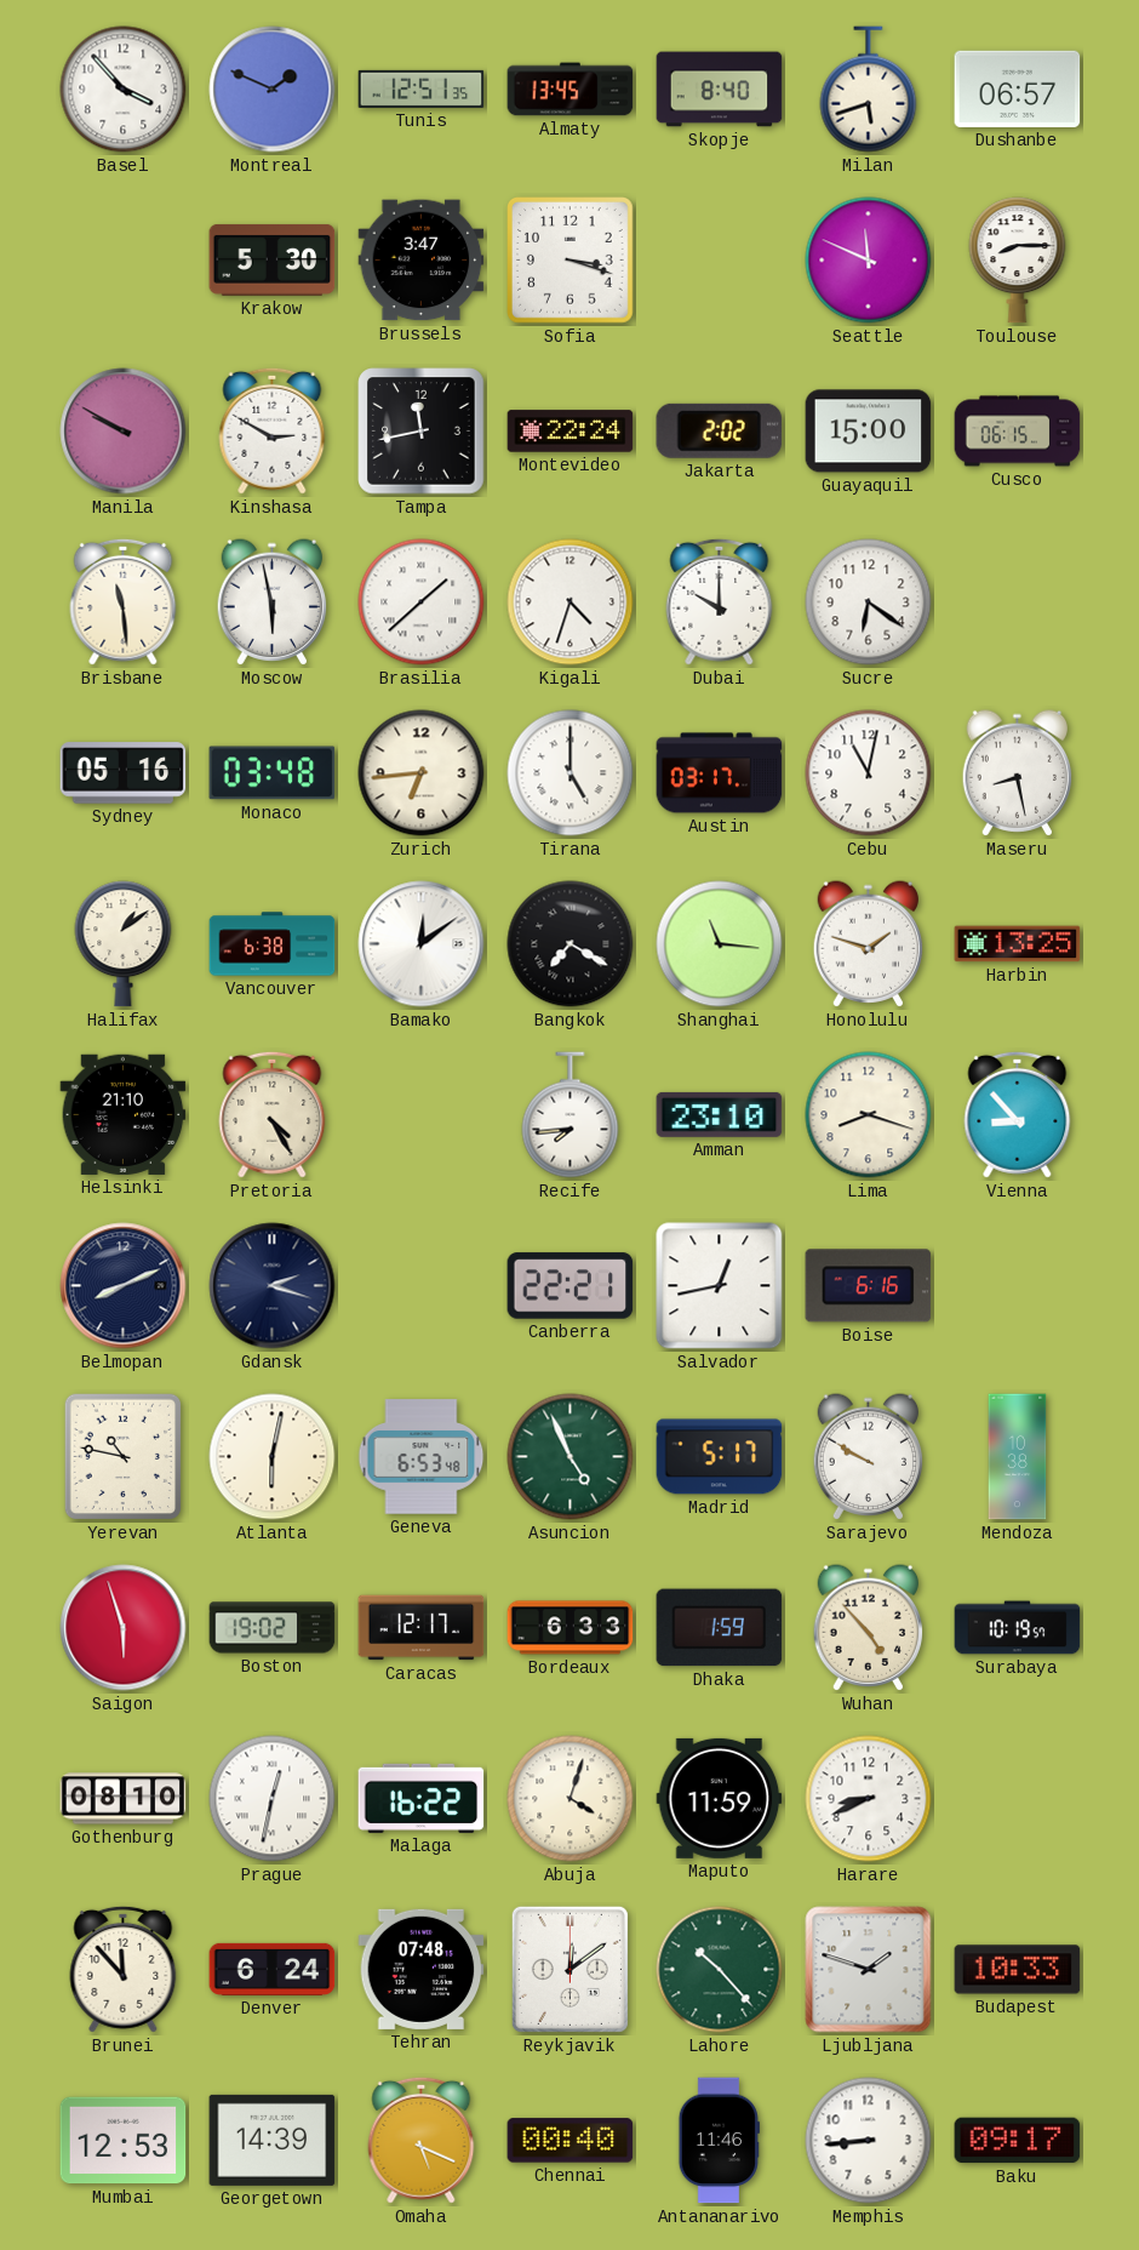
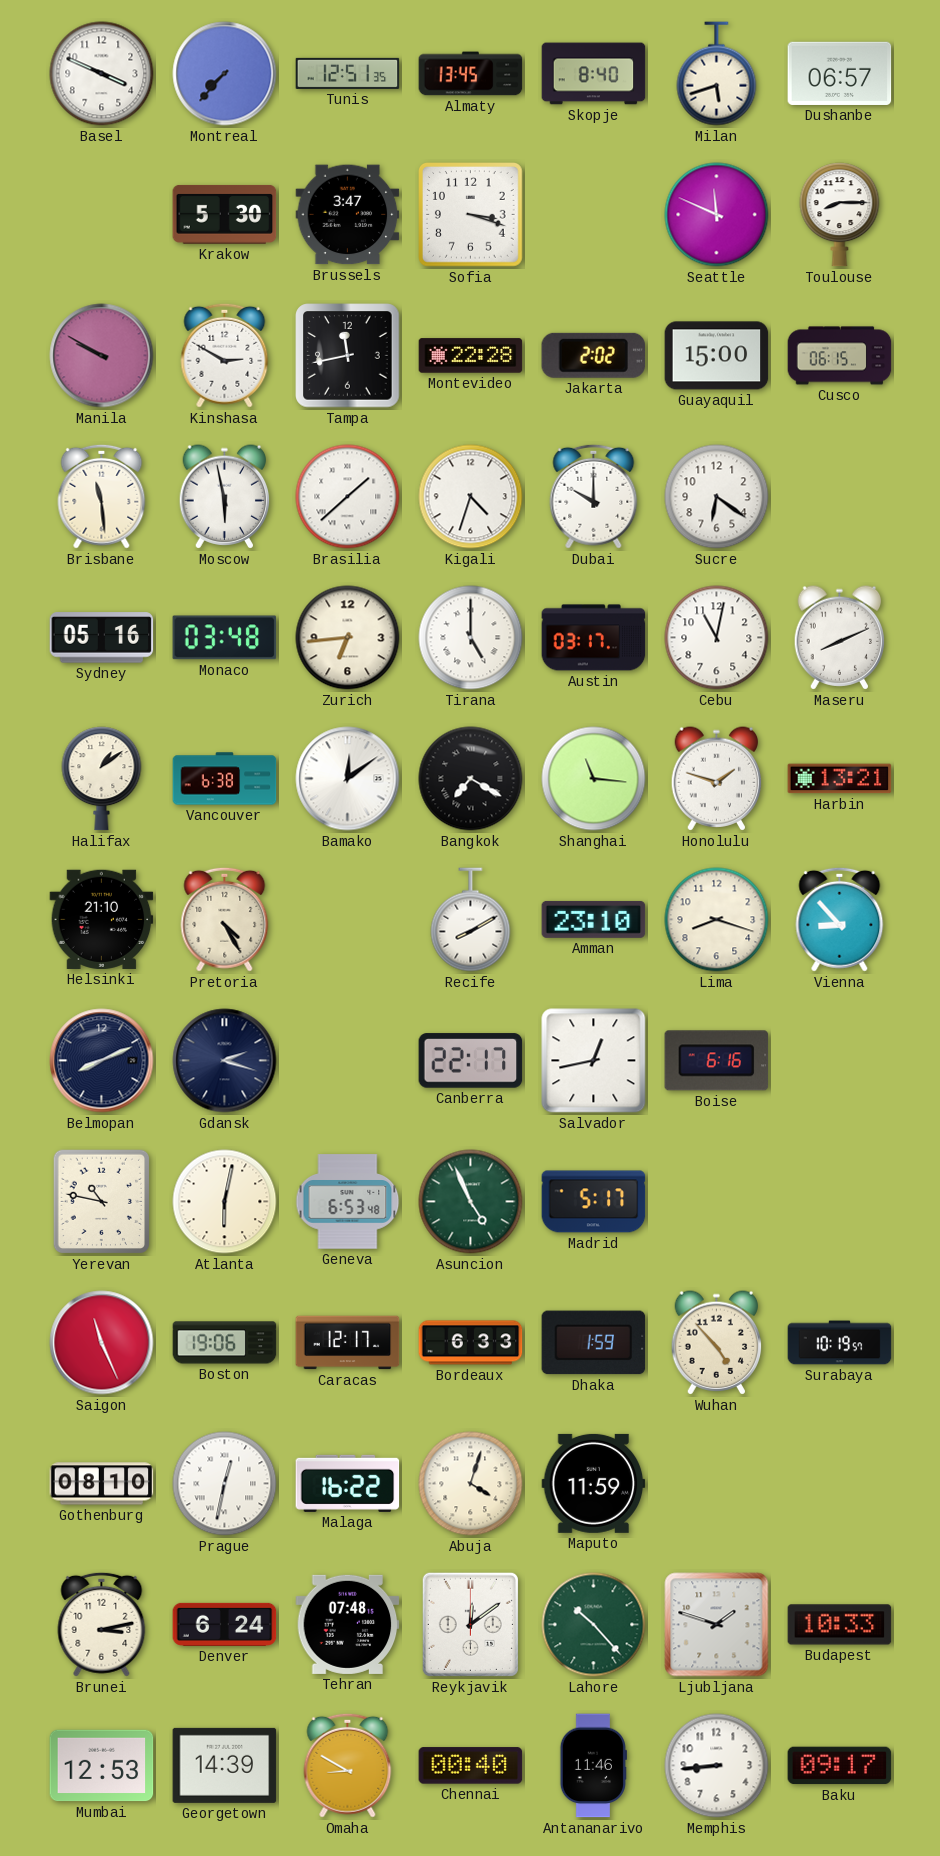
Basel: 3:53 -> 3:49 (102, 74)
Montreal: 1:49 -> 7:37 (225, 74)
Montevideo: 22:24 -> 22:28 (471, 356)
Maseru: 8:28 -> 8:11 (840, 638)
Harbin: 13:25 -> 13:21 (840, 779)
Recife: 7:44 -> 8:10 (471, 920)
Canberra: 22:21 -> 22:17 (471, 1061)
Sarajevo: 9:50 -> none (869, 1457)
Mendoza: 10:38 -> none (1018, 1457)
Saigon: 5:57 -> 11:26 (102, 1343)
Boston: 19:02 -> 19:06 (225, 1343)
Harare: 8:41 -> none (869, 1799)
Brunei: 11:53 -> 3:13 (102, 1624)
Omaha: 5:19 -> 8:50 (348, 1765)
